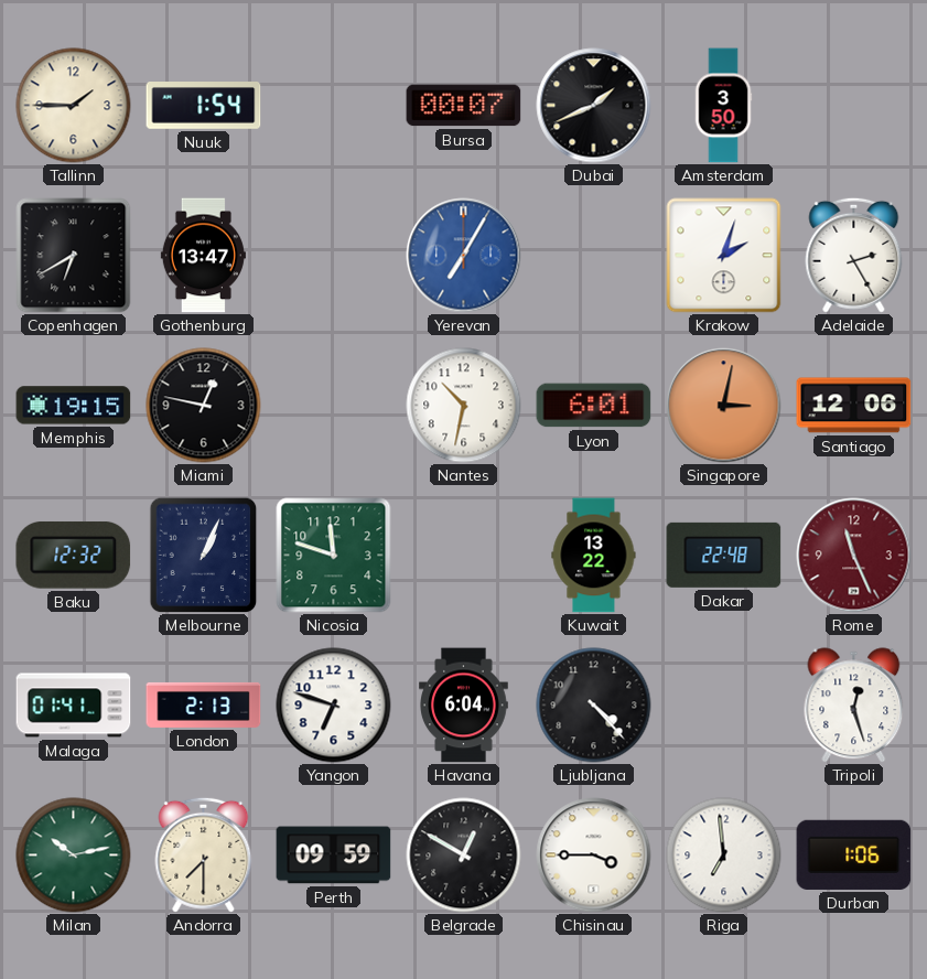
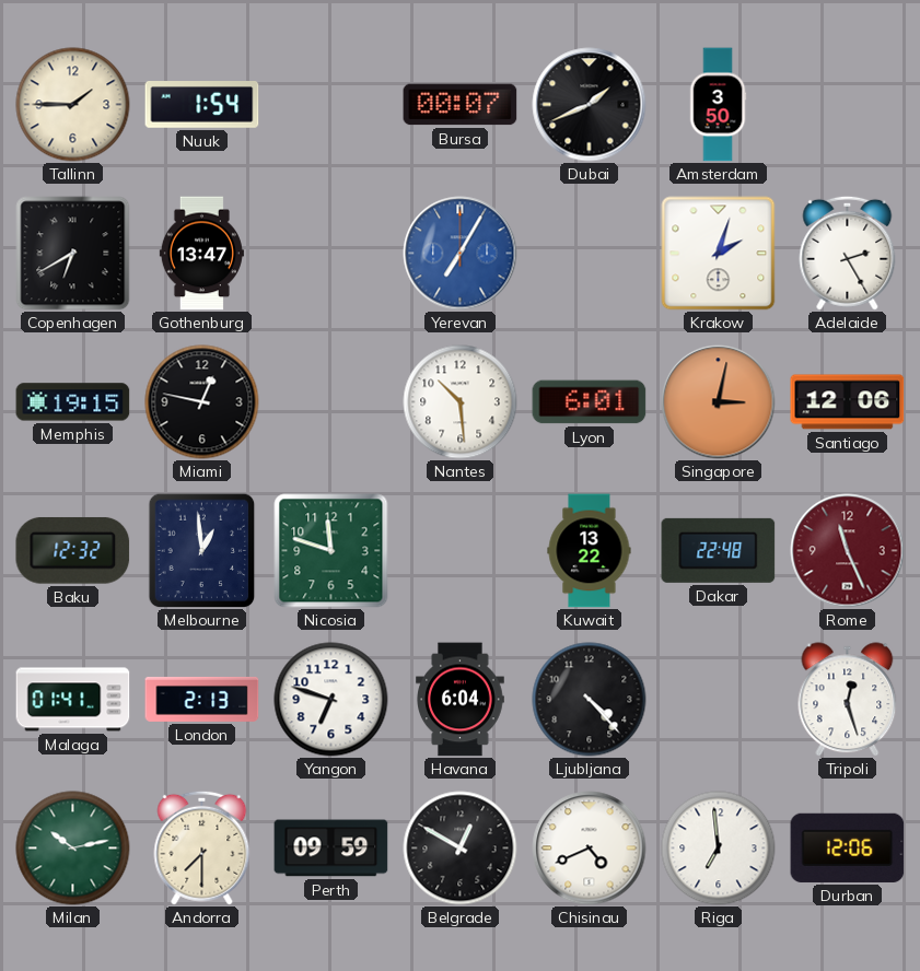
Nantes: 10:32 -> 10:29 (461, 402)
Melbourne: 1:04 -> 12:59 (202, 550)
Chisinau: 3:45 -> 4:41 (590, 849)
Durban: 1:06 -> 12:06 (848, 847)
